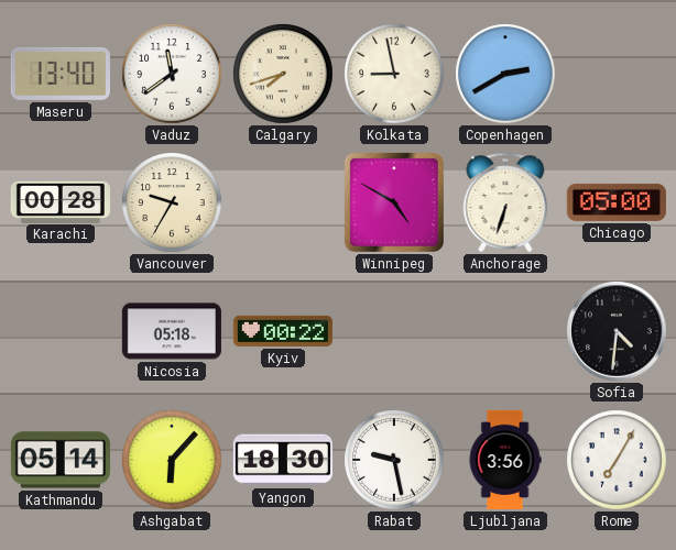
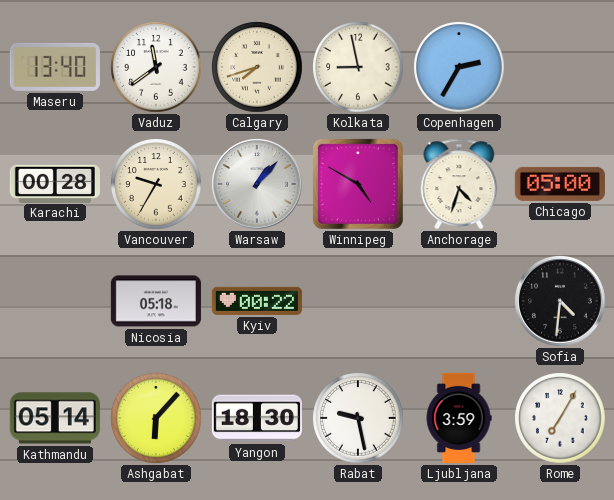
Copenhagen: 2:40 -> 2:35 (459, 67)
Warsaw: none -> 1:07 (257, 184)
Anchorage: 6:33 -> 4:33 (459, 184)
Ljubljana: 3:56 -> 3:59 (459, 418)
